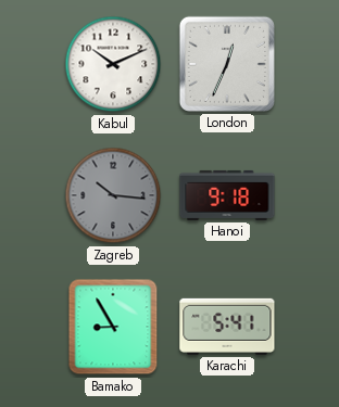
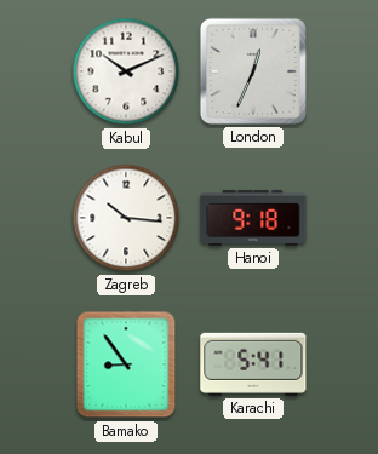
Zagreb dial: grey -> white (126, 218)
Bamako: 8:55 -> 8:54 (126, 364)
